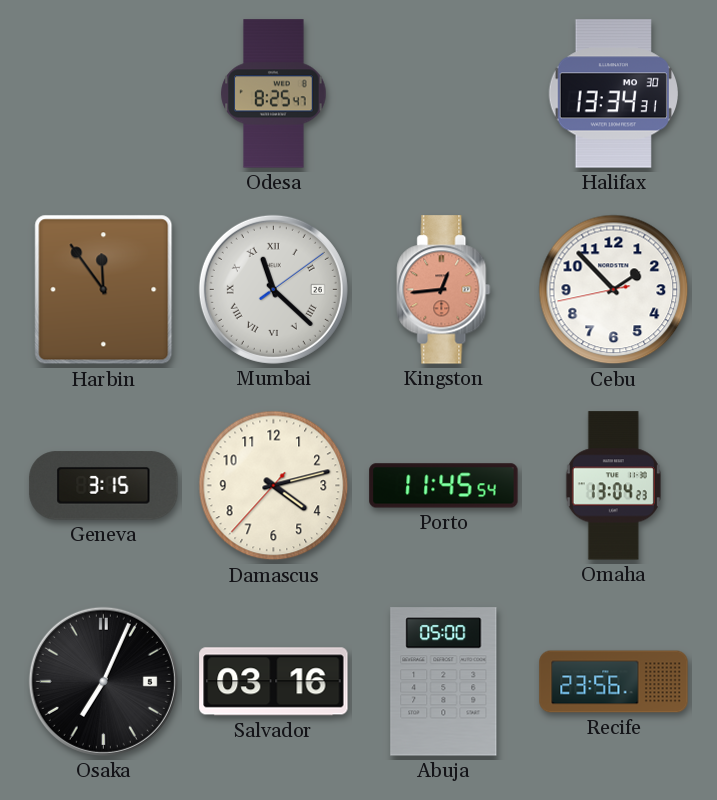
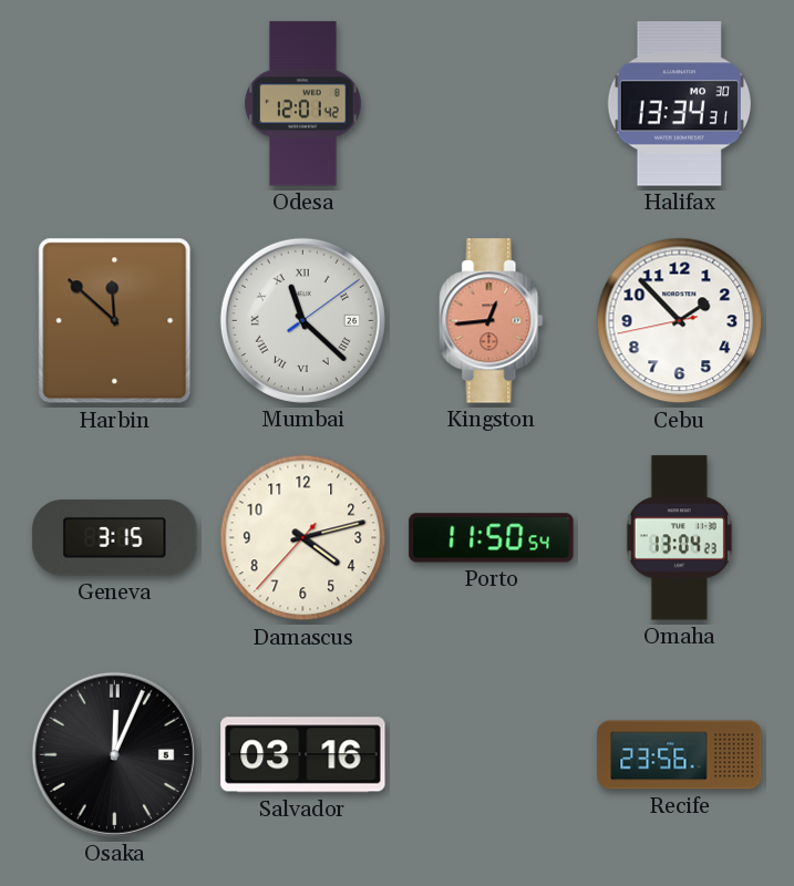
Odesa: 8:25 -> 12:01 (303, 104)
Harbin: 11:54 -> 11:52 (115, 321)
Porto: 11:45 -> 11:50 (492, 538)
Osaka: 7:04 -> 12:04 (114, 754)
Abuja: 05:00 -> none (444, 682)
